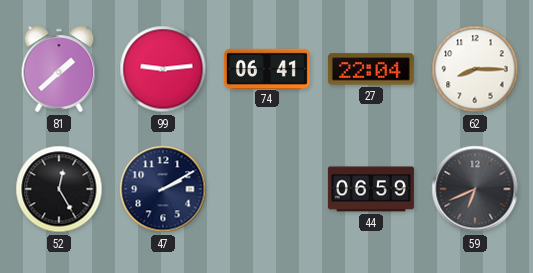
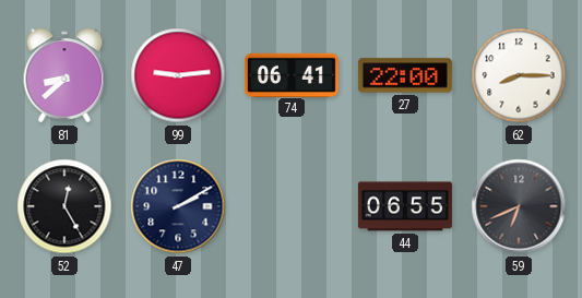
81: 1:38 -> 8:38 (64, 75)
27: 22:04 -> 22:00 (405, 75)
44: 06:59 -> 06:55 (405, 206)
